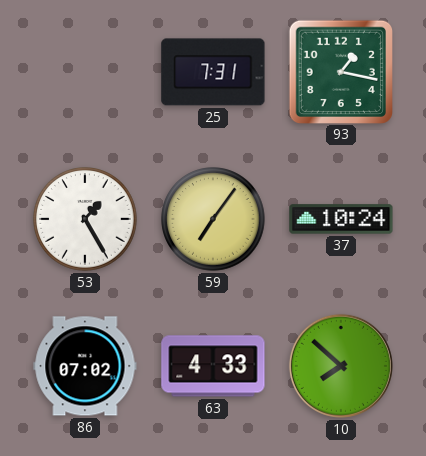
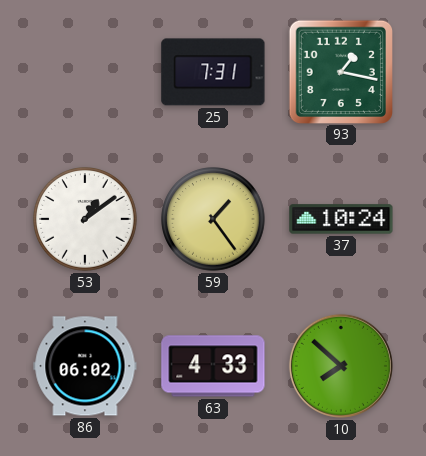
53: 1:25 -> 1:09 (85, 219)
59: 7:06 -> 1:24 (213, 219)
86: 07:02 -> 06:02 (85, 366)
